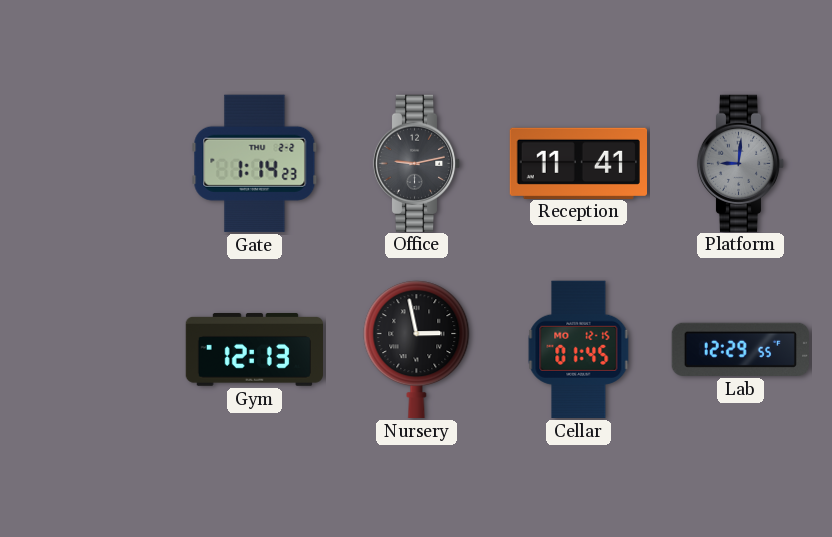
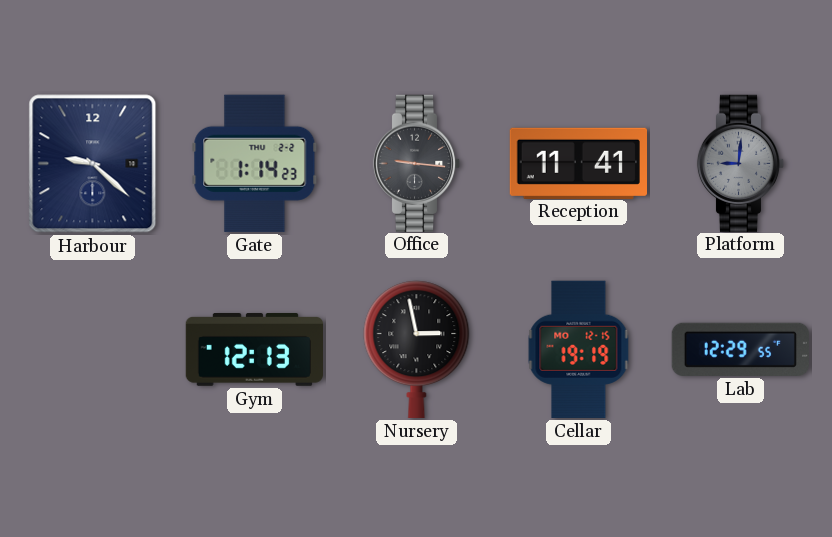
Harbour: none -> 9:22 (93, 164)
Office: 9:13 -> 9:16 (417, 163)
Cellar: 01:45 -> 19:19 (579, 349)
